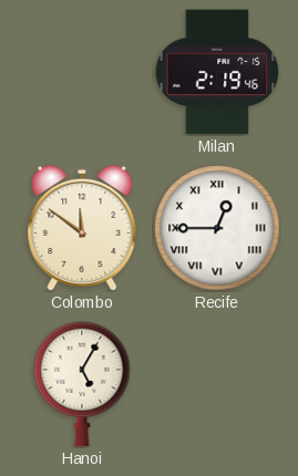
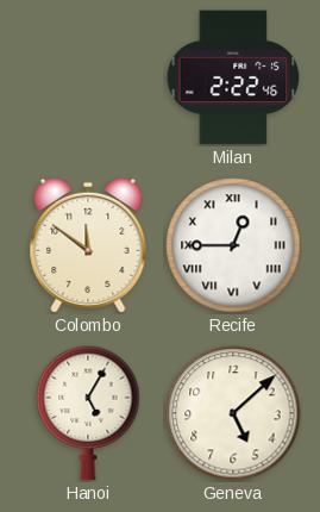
Milan: 2:19 -> 2:22 (233, 77)
Geneva: none -> 5:08 (233, 413)
